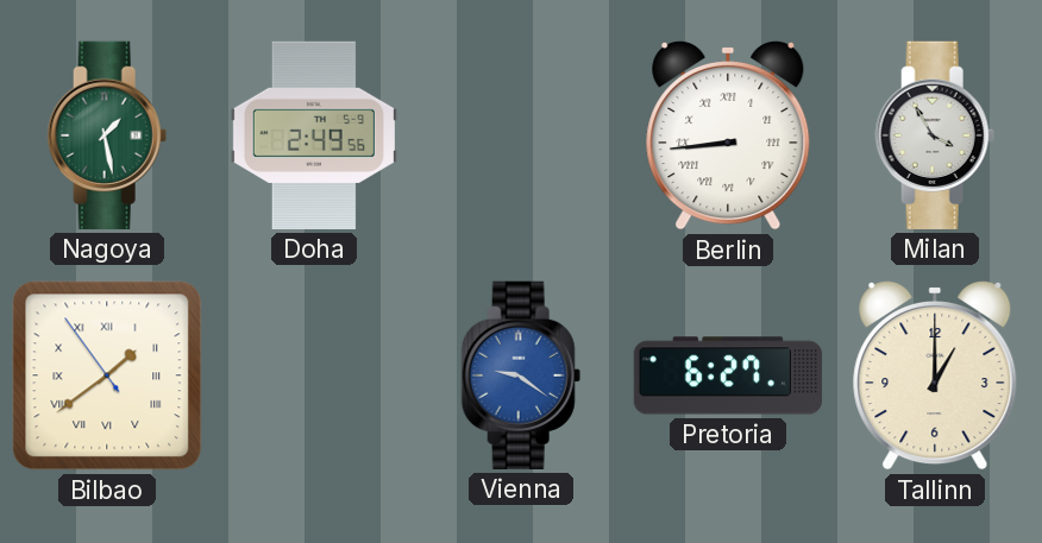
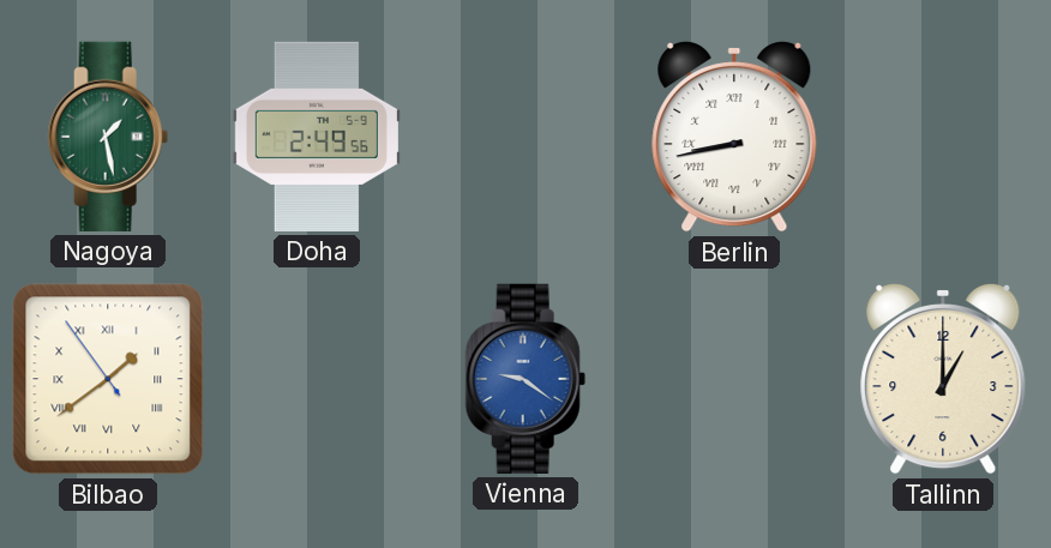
Berlin: 8:44 -> 8:43 (734, 137)
Milan: 3:55 -> none (935, 135)
Pretoria: 6:27 -> none (728, 375)
